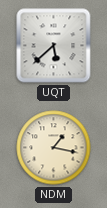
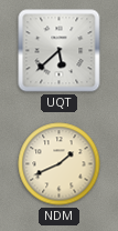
NDM: 1:17 -> 1:41 (60, 164)
